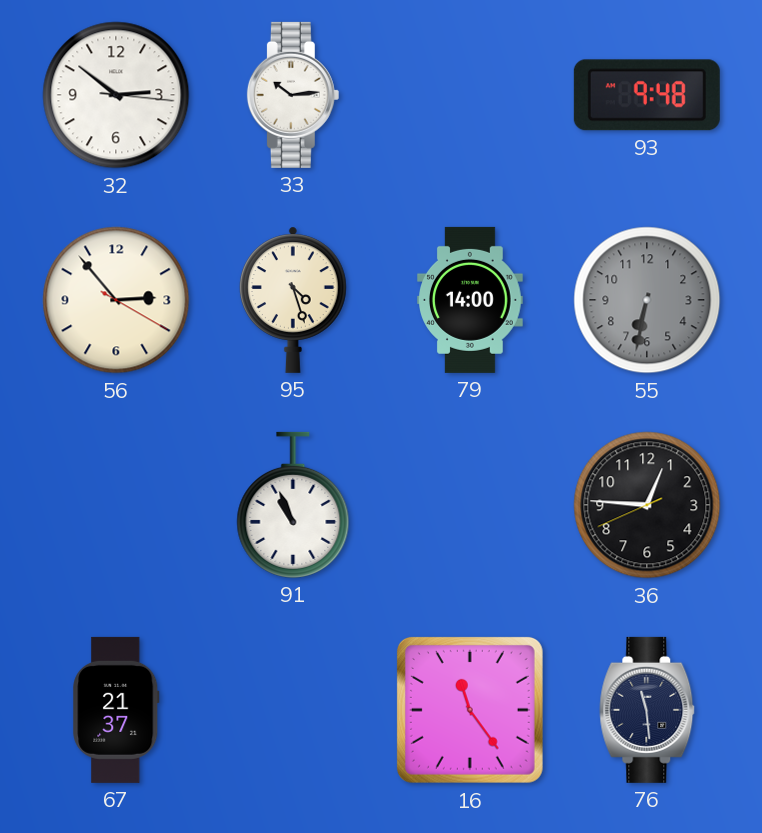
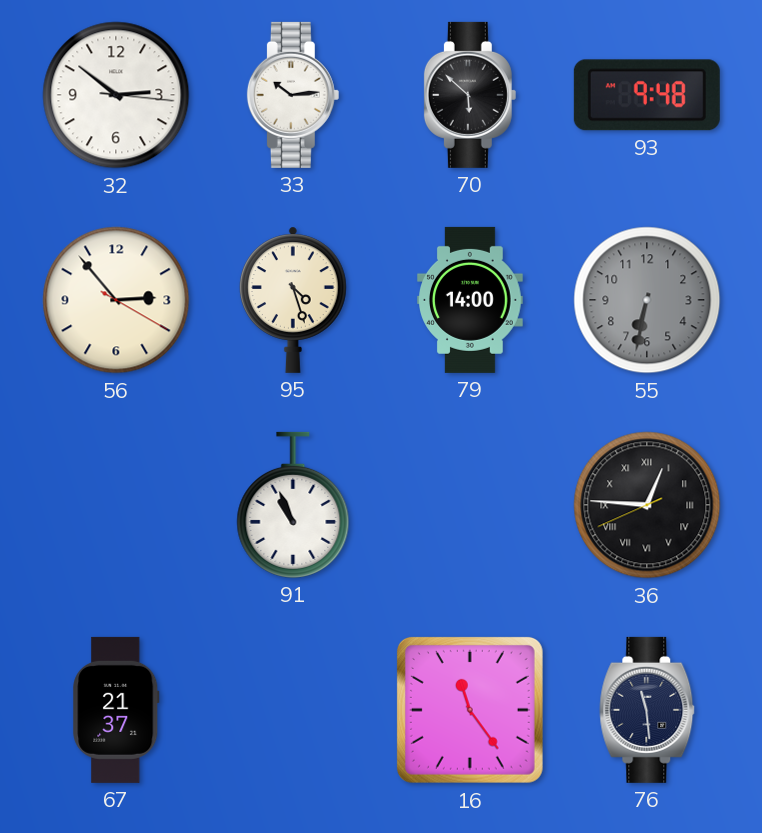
70: none -> 5:52 (470, 95)
36 numerals: Arabic -> Roman (647, 505)
